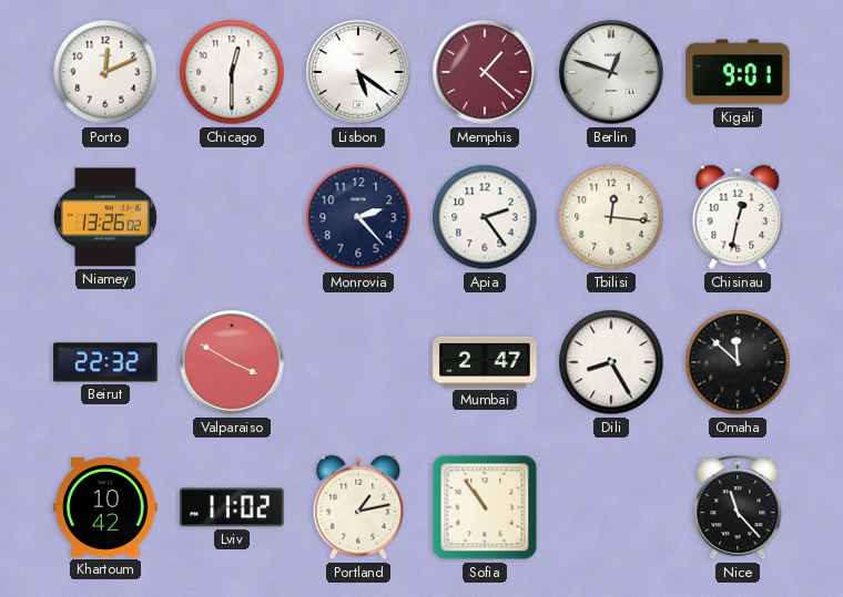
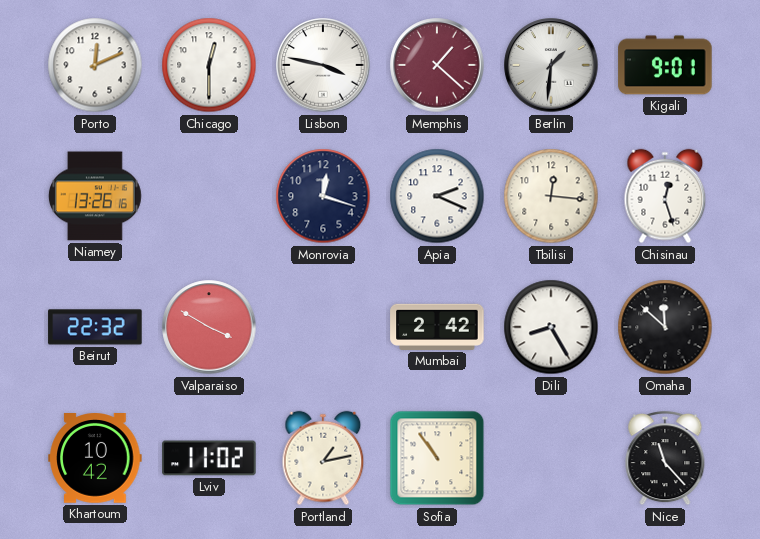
Lisbon: 5:21 -> 3:47 (323, 65)
Berlin: 12:48 -> 1:31 (551, 65)
Niamey: 13:26:02 -> 13:26:16 (95, 196)
Monrovia: 2:23 -> 12:18 (323, 196)
Apia: 2:24 -> 2:19 (437, 196)
Chisinau: 12:32 -> 12:27 (665, 196)
Mumbai: 2:47 -> 2:42 (437, 327)
